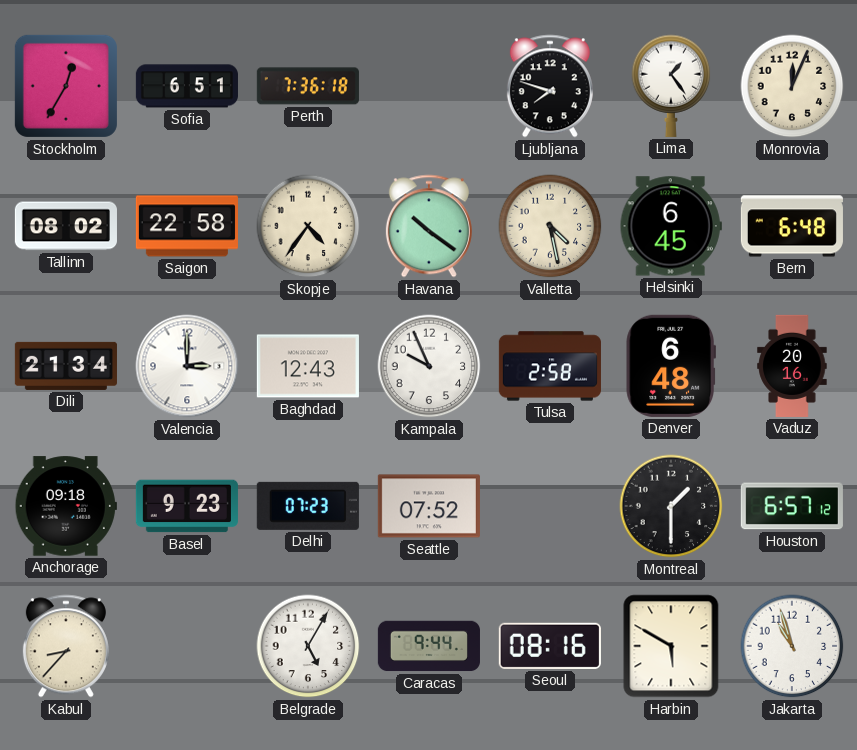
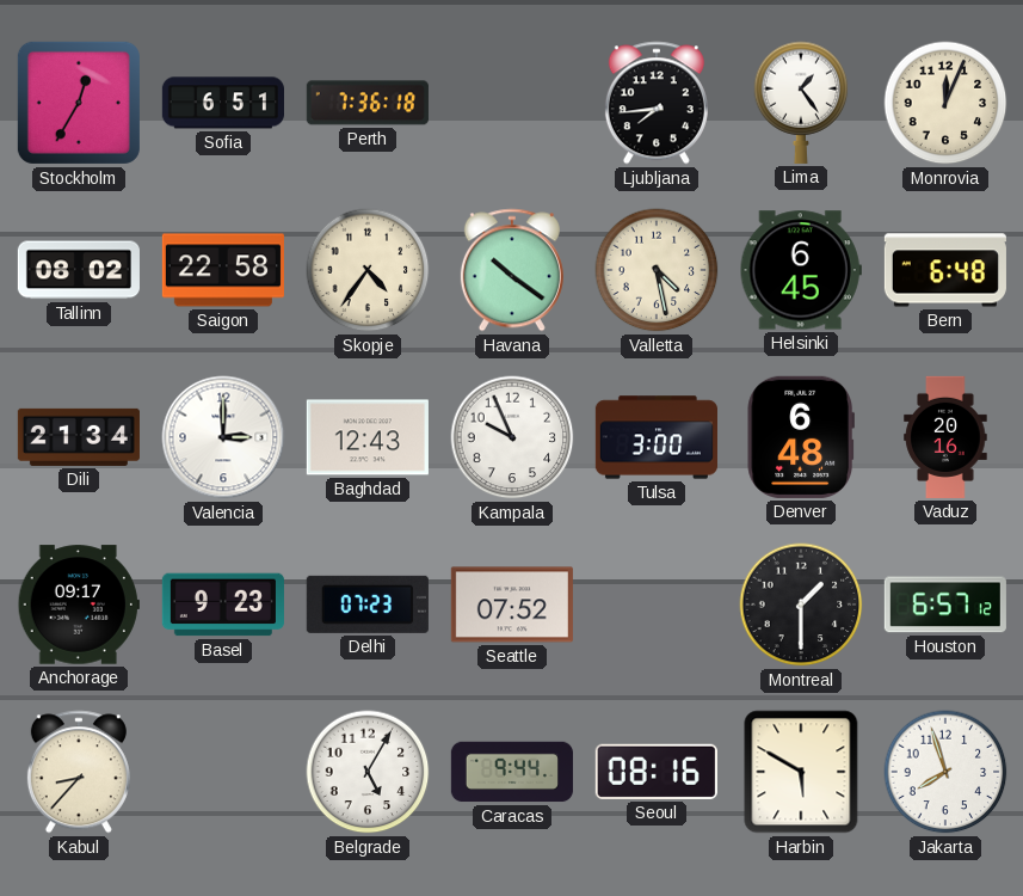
Ljubljana: 7:48 -> 7:44 (657, 103)
Tulsa: 2:58 -> 3:00 (657, 437)
Anchorage: 09:18 -> 09:17 (79, 605)
Jakarta: 10:57 -> 7:57 (945, 772)
